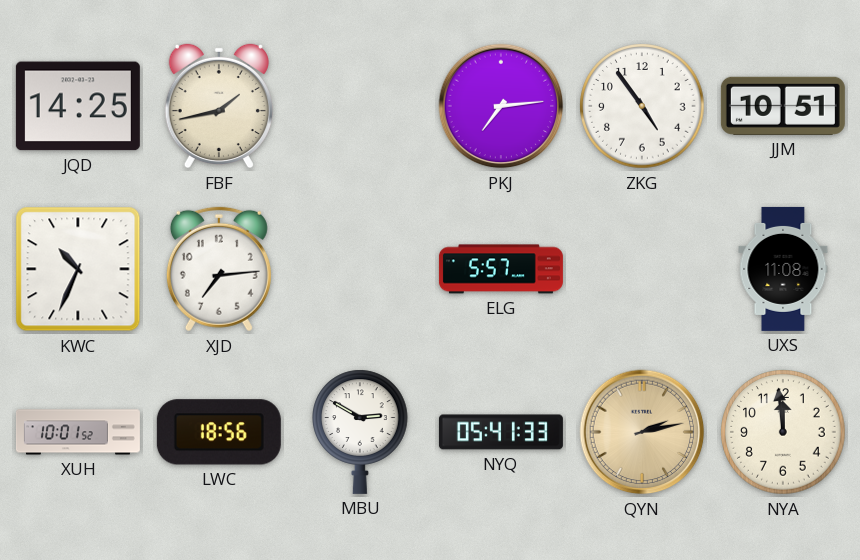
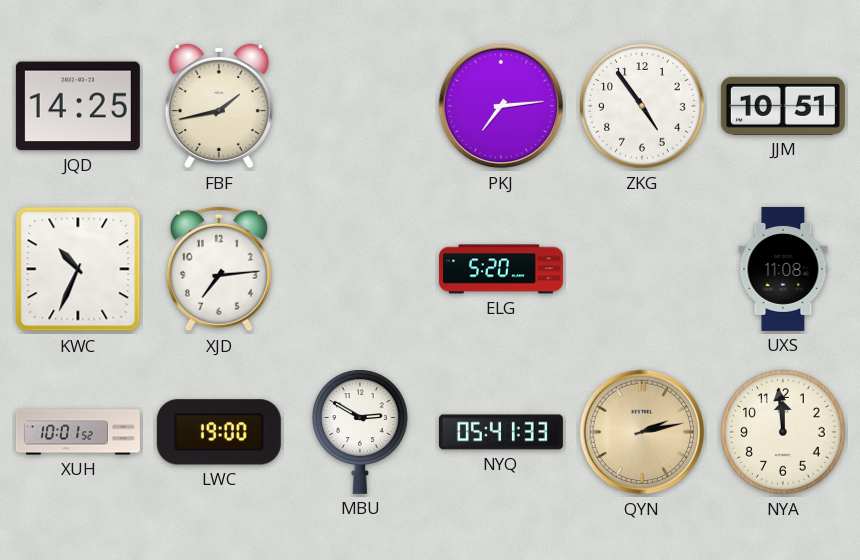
ELG: 5:57 -> 5:20 (501, 269)
LWC: 18:56 -> 19:00 (219, 432)
